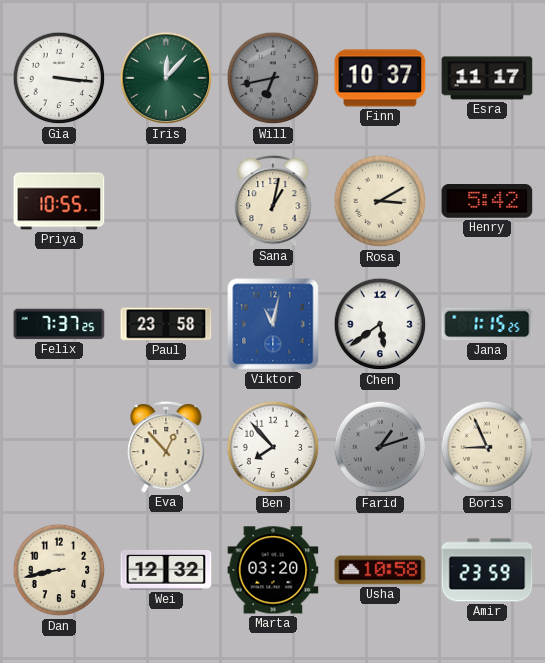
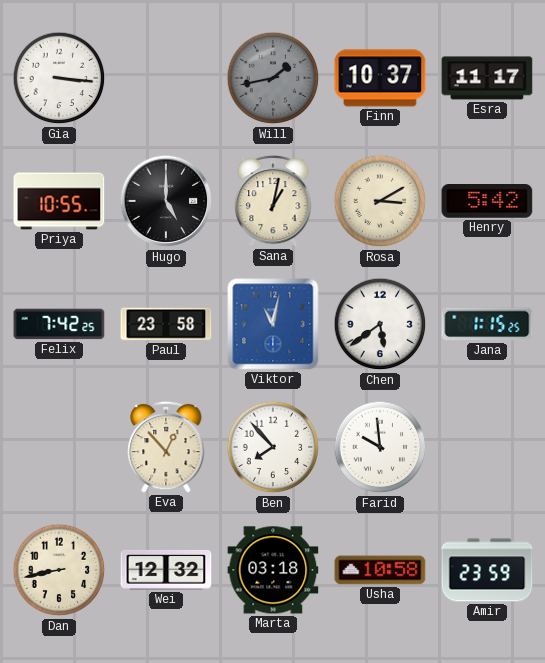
Iris: 12:07 -> none (166, 78)
Will: 6:43 -> 1:43 (273, 78)
Hugo: none -> 5:00 (166, 201)
Felix: 7:37 -> 7:42 (59, 324)
Farid: 1:12 -> 9:59 (380, 447)
Farid dial: grey -> white (380, 447)
Boris: 8:56 -> none (487, 447)
Marta: 03:20 -> 03:18 (273, 570)
